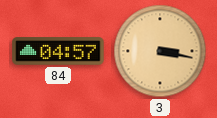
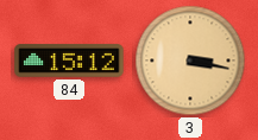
84: 04:57 -> 15:12 (69, 61)
